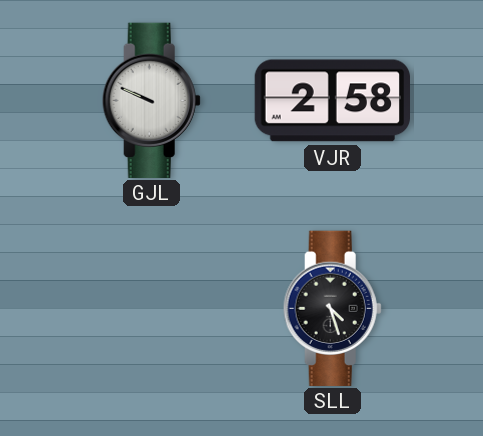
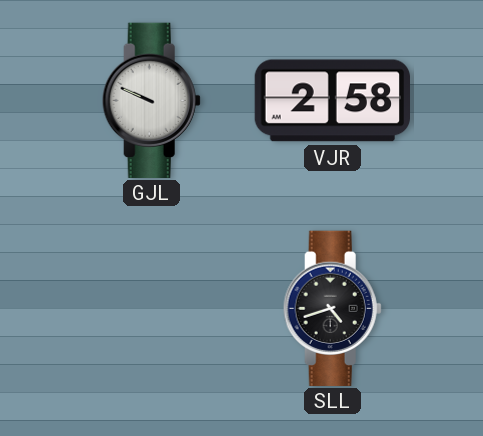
SLL: 4:27 -> 4:42 (332, 308)
